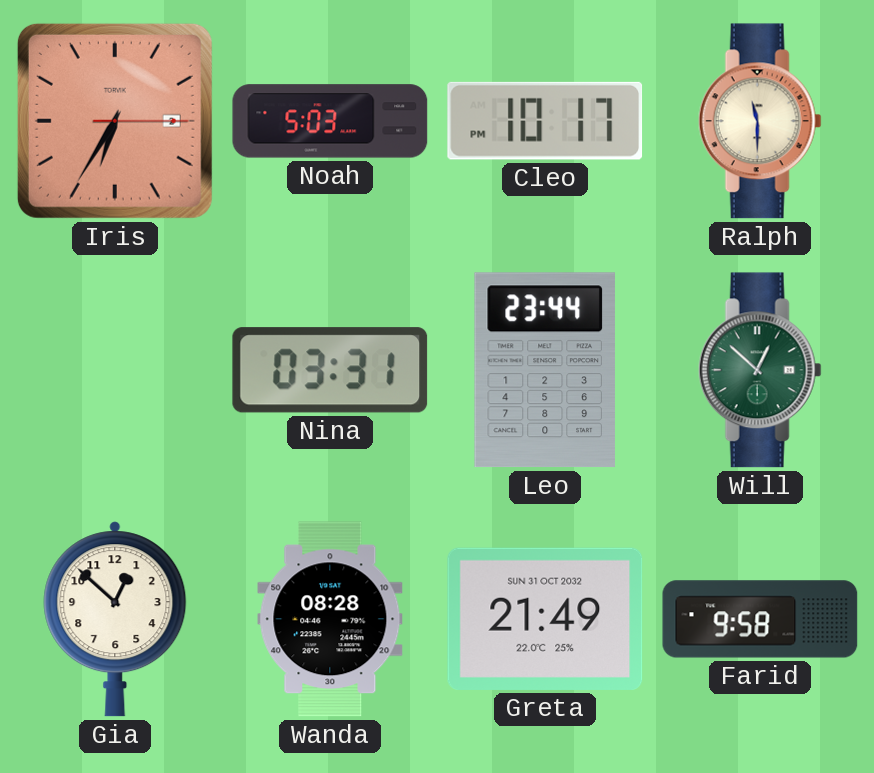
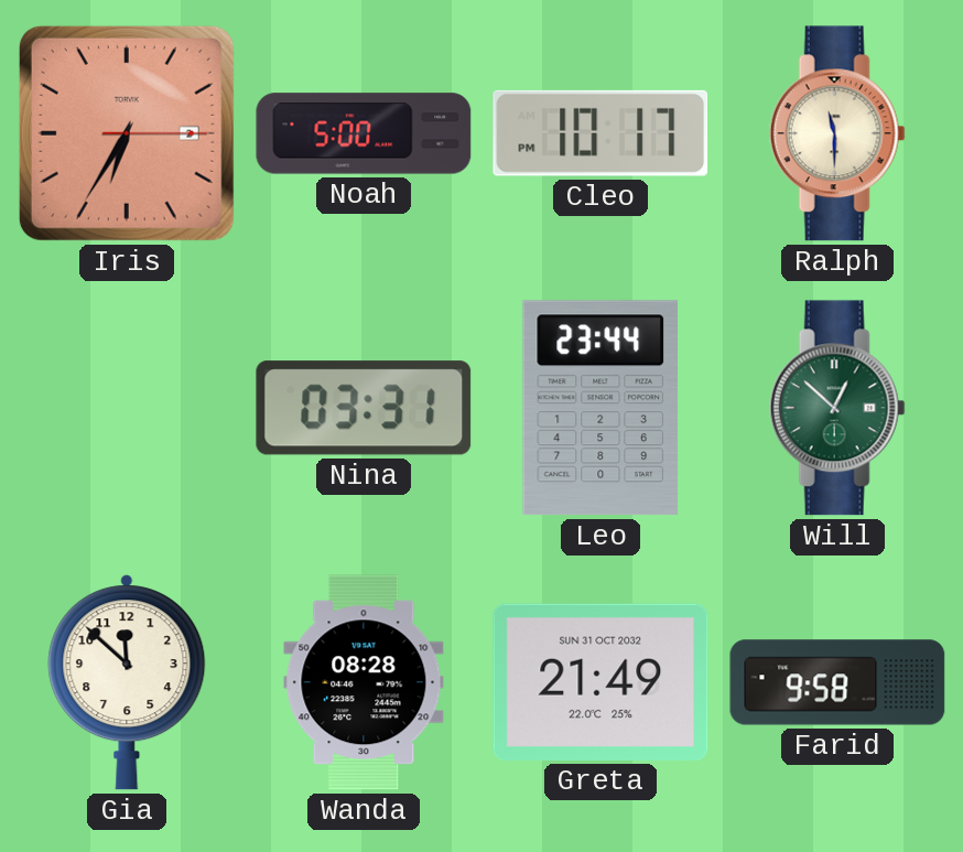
Noah: 5:03 -> 5:00 (364, 133)
Gia: 12:52 -> 11:52 (127, 682)
